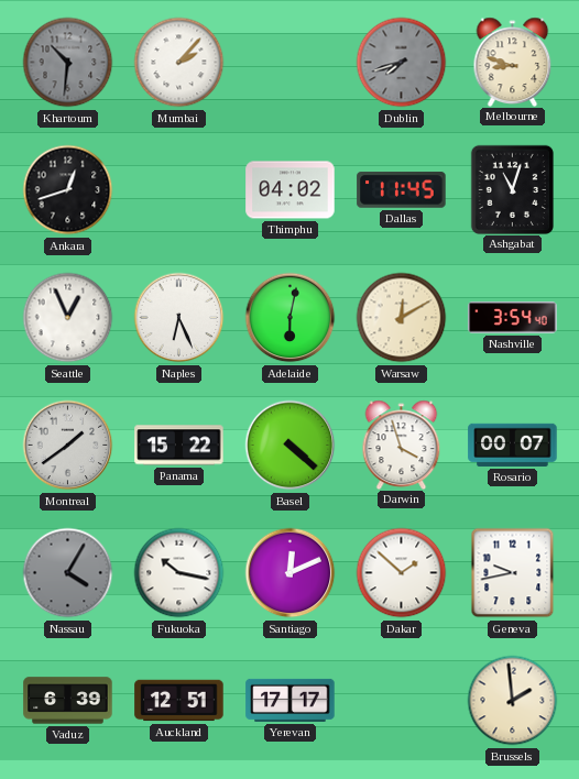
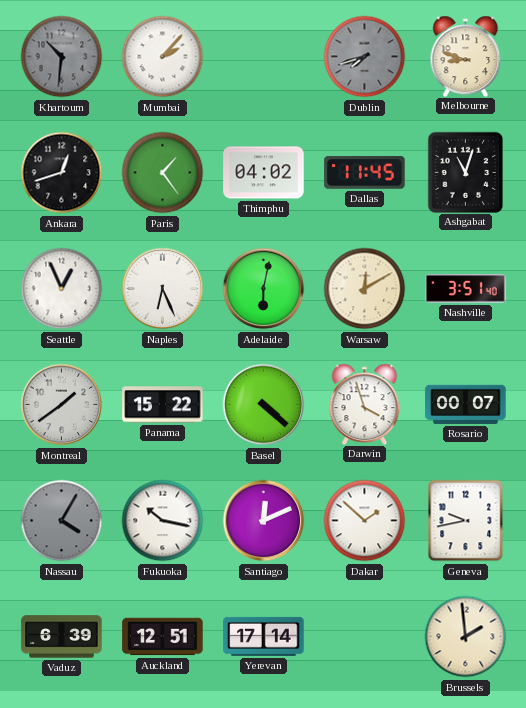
Paris: none -> 1:24 (163, 173)
Nashville: 3:54 -> 3:51 (466, 289)
Yerevan: 17:17 -> 17:14 (264, 636)
